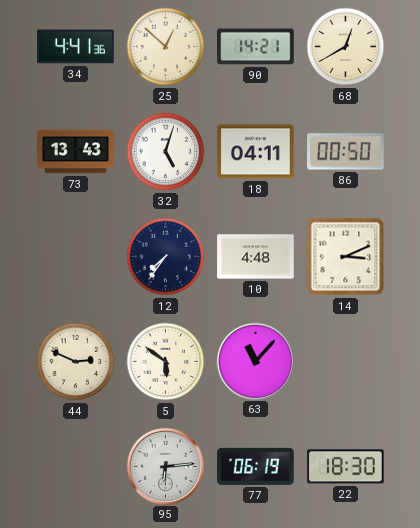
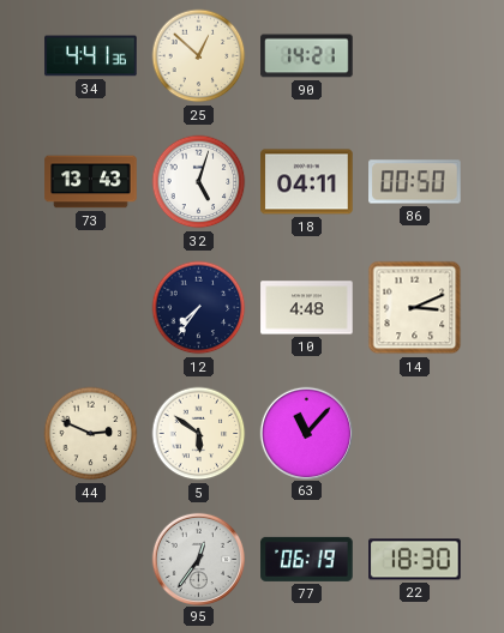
68: 12:40 -> none (346, 47)
95: 6:14 -> 12:36 (198, 559)
